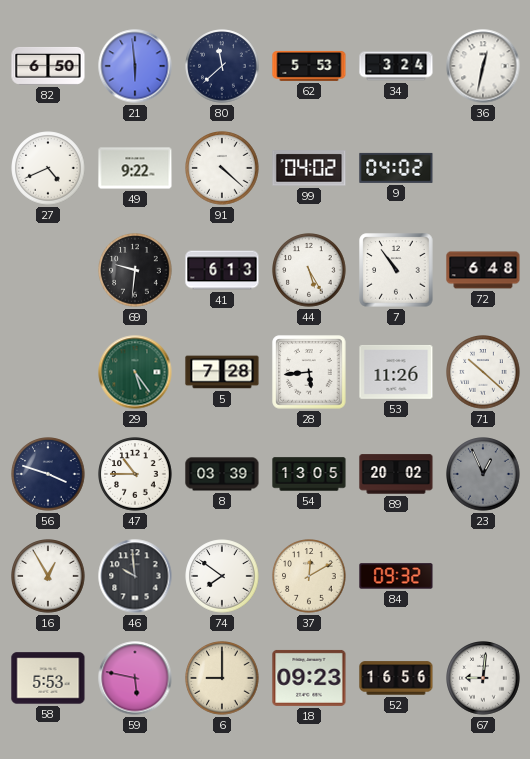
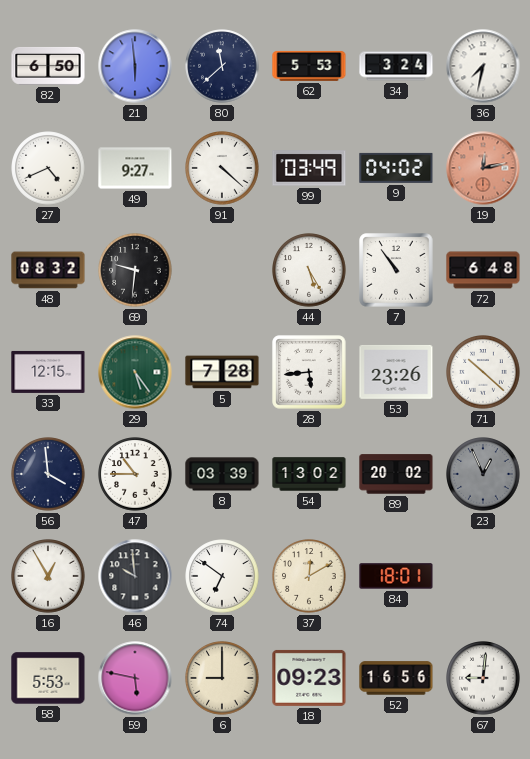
36: 12:32 -> 7:32 (483, 66)
49: 9:22 -> 9:27 (135, 168)
99: 04:02 -> 03:49 (309, 168)
19: none -> 12:13 (483, 168)
48: none -> 08:32 (48, 270)
41: 6:13 -> none (222, 270)
33: none -> 12:15 (48, 372)
53: 11:26 -> 23:26 (396, 372)
56: 3:48 -> 3:59 (48, 474)
54: 13:05 -> 13:02 (309, 474)
74: 7:51 -> 6:51 (222, 576)
84: 09:32 -> 18:01 (396, 576)
